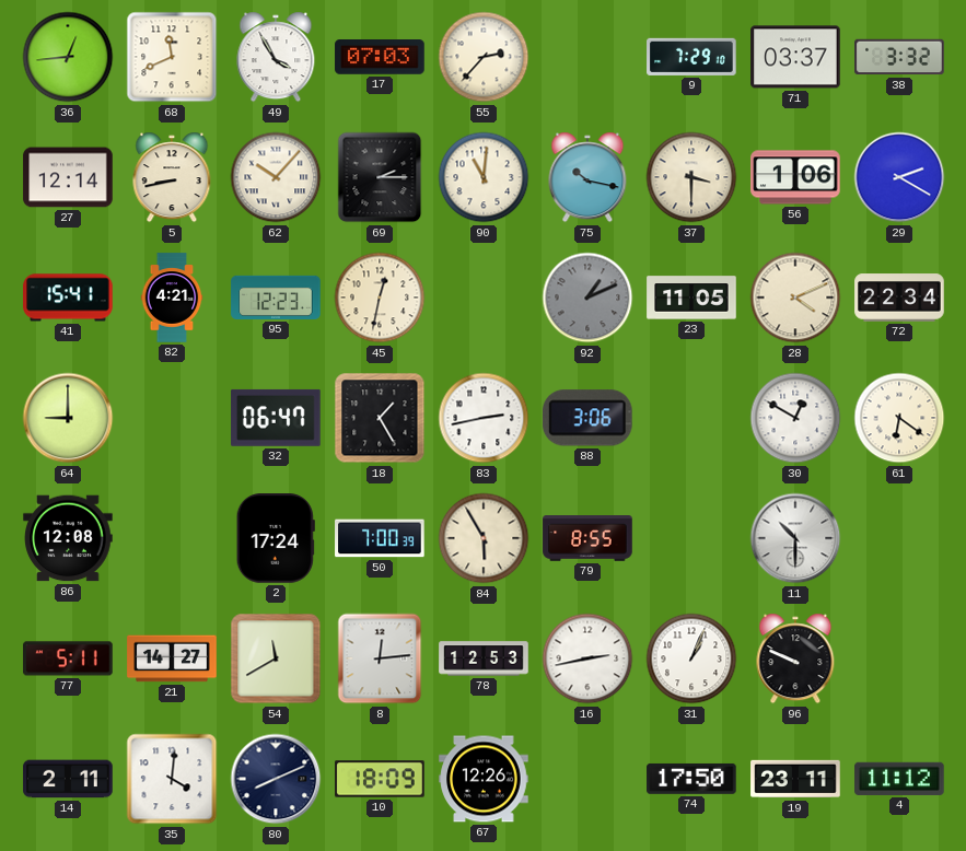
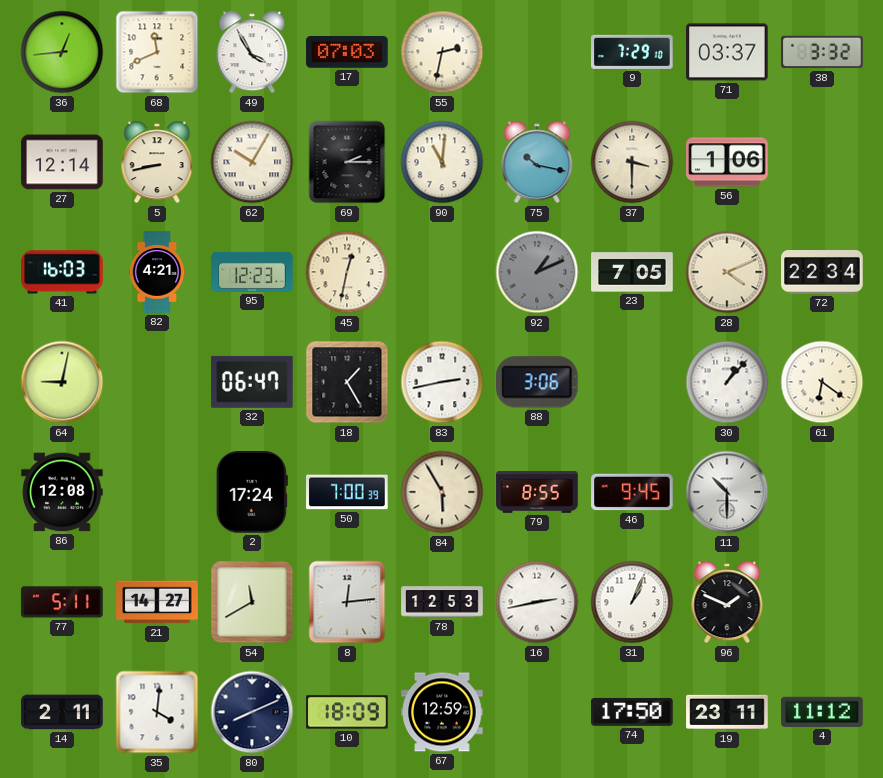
55: 2:37 -> 2:32 (442, 52)
62: 10:07 -> 10:05 (252, 162)
29: 2:20 -> none (899, 177)
41: 15:41 -> 16:03 (62, 272)
23: 11:05 -> 7:05 (632, 272)
64: 9:00 -> 9:02 (62, 382)
30: 12:50 -> 1:07 (727, 382)
46: none -> 9:45 (632, 492)
96: 9:49 -> 1:49 (727, 602)
67: 12:26 -> 12:59 (442, 712)
